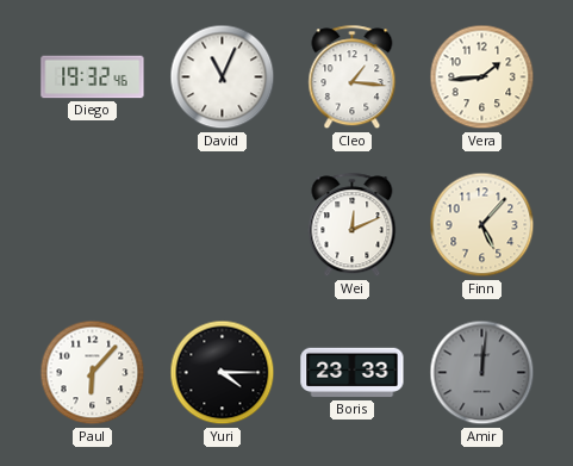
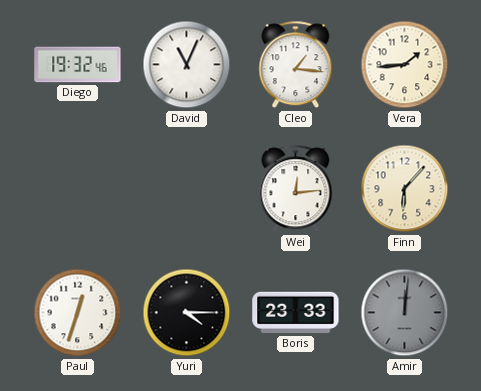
Wei: 12:11 -> 12:14 (296, 189)
Finn: 5:07 -> 6:07 (405, 189)
Paul: 6:07 -> 12:33 (78, 313)
